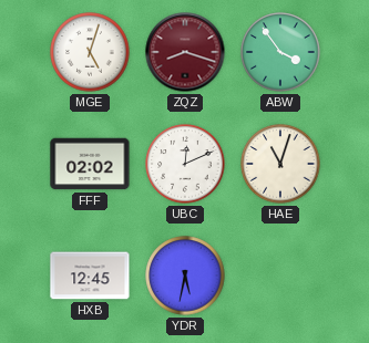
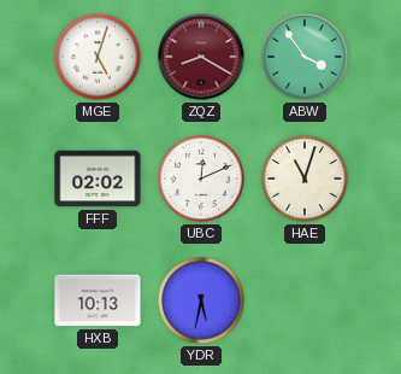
ZQZ: 8:18 -> 8:20 (201, 57)
HXB: 12:45 -> 10:13 (98, 300)
